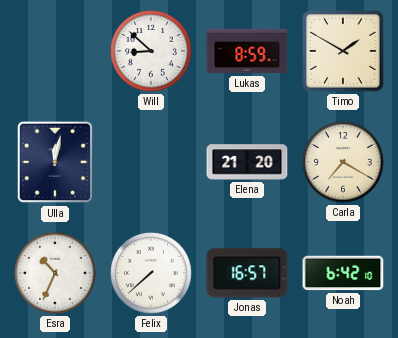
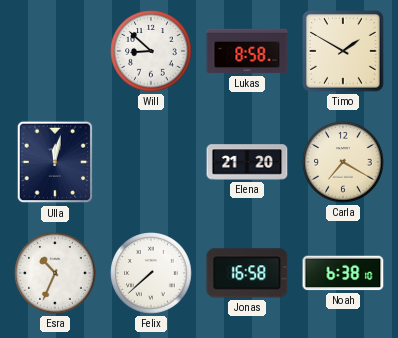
Lukas: 8:59 -> 8:58 (247, 51)
Jonas: 16:57 -> 16:58 (247, 273)
Noah: 6:42 -> 6:38 (343, 273)
